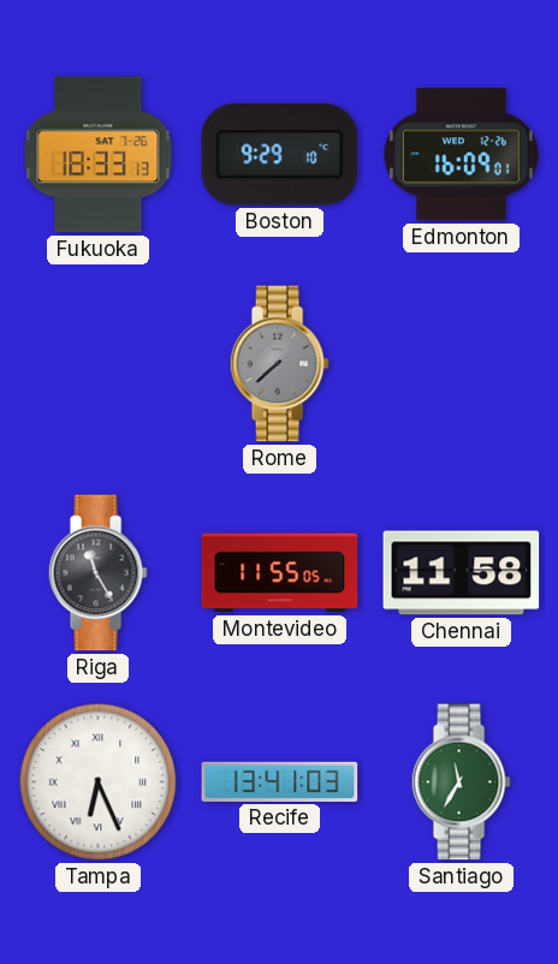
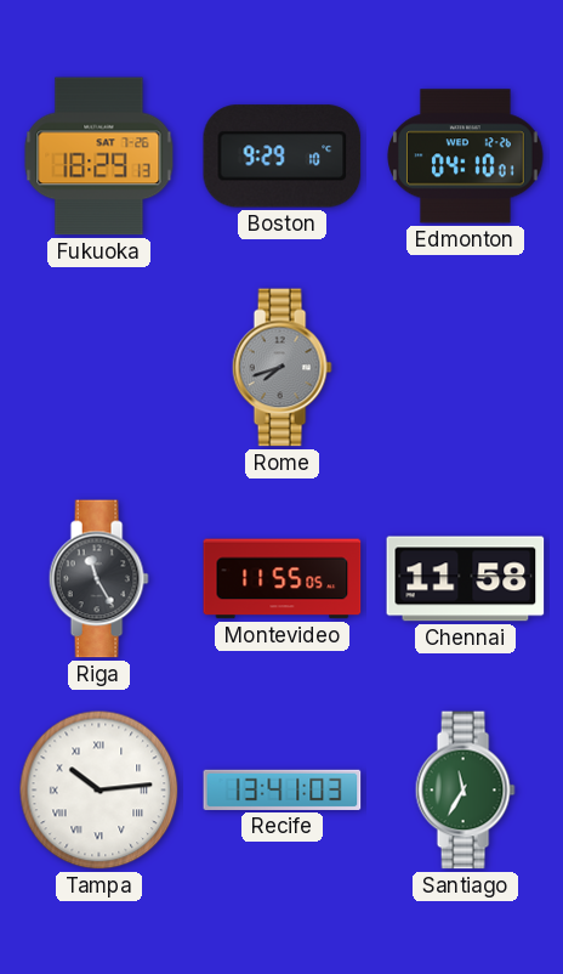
Fukuoka: 18:33 -> 18:29 (99, 157)
Edmonton: 16:09 -> 04:10 (466, 157)
Rome: 7:38 -> 7:42 (281, 368)
Tampa: 6:26 -> 10:14 (99, 791)
